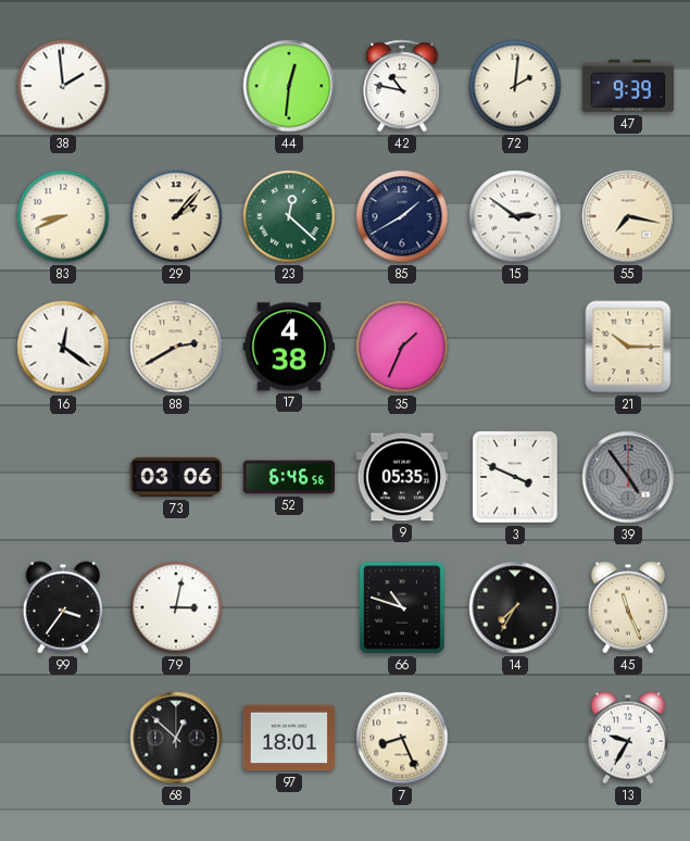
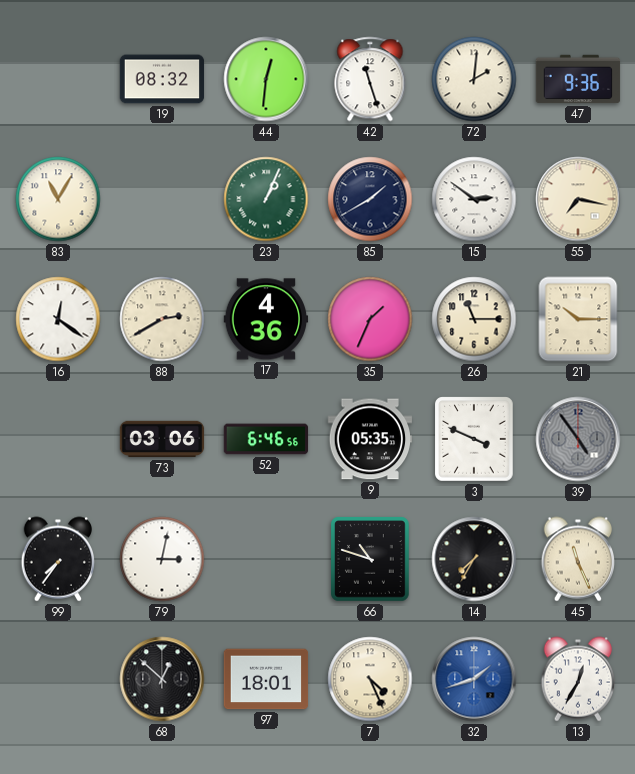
38: 1:59 -> none (63, 86)
19: none -> 08:32 (162, 79)
42: 10:47 -> 11:27 (370, 79)
47: 9:39 -> 9:36 (578, 79)
83: 8:41 -> 11:05 (58, 199)
29: 2:07 -> none (176, 216)
23: 12:22 -> 1:04 (266, 199)
17: 4:38 -> 4:36 (266, 319)
26: none -> 11:15 (474, 319)
99: 3:36 -> 7:36 (57, 559)
7: 8:26 -> 4:26 (370, 679)
32: none -> 1:42 (474, 679)
13: 9:35 -> 12:35 (577, 679)
